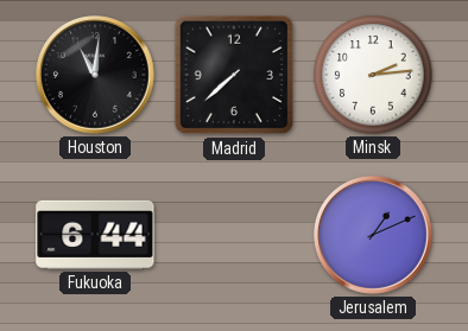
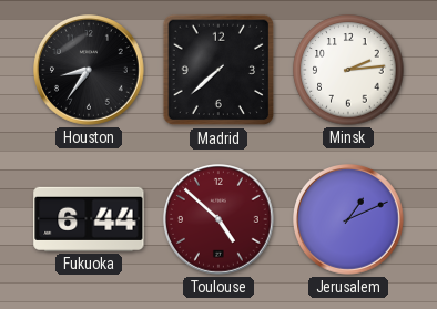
Houston: 11:01 -> 8:36 (90, 71)
Toulouse: none -> 4:52 (220, 220)
